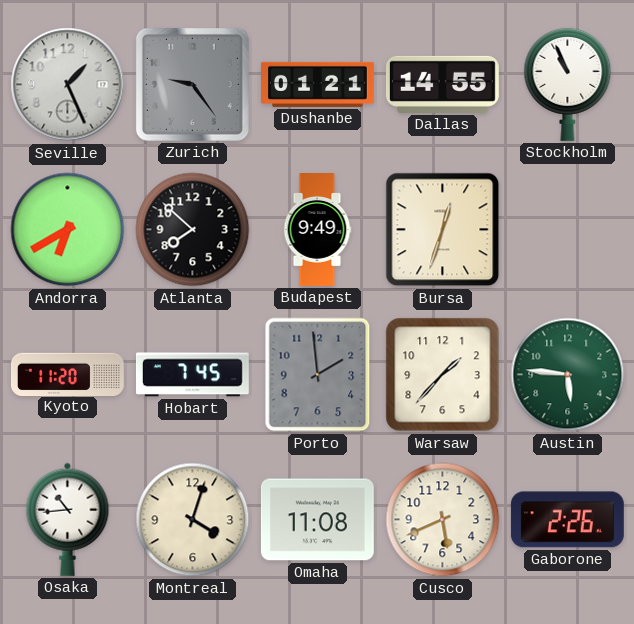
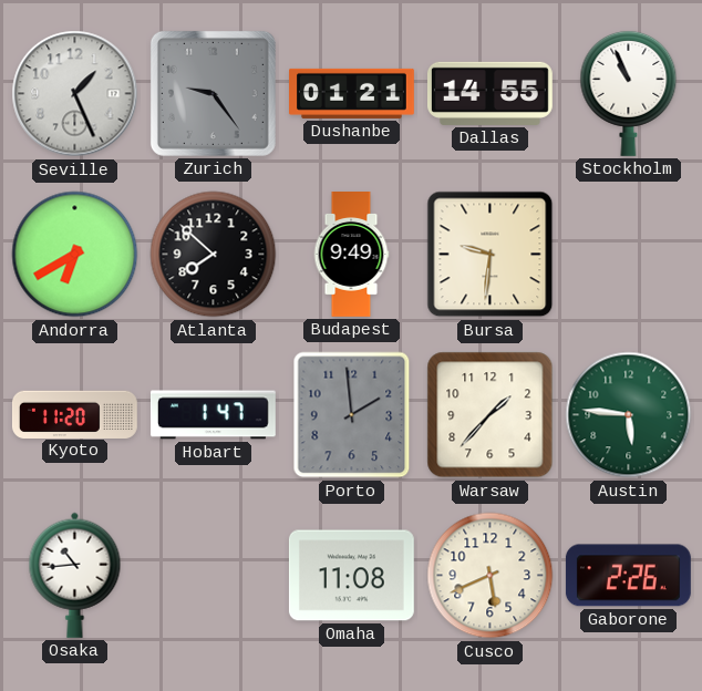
Bursa: 12:33 -> 9:31 (491, 255)
Hobart: 7:45 -> 1:47 (213, 415)
Montreal: 4:03 -> none (193, 520)
